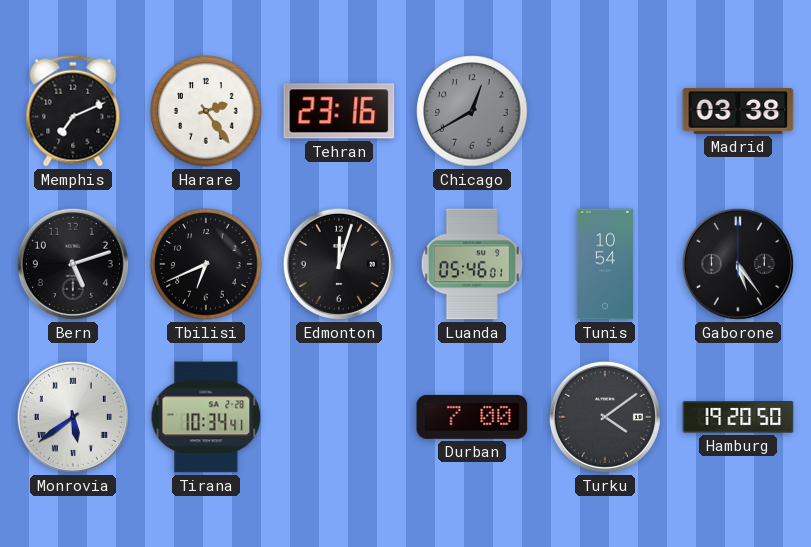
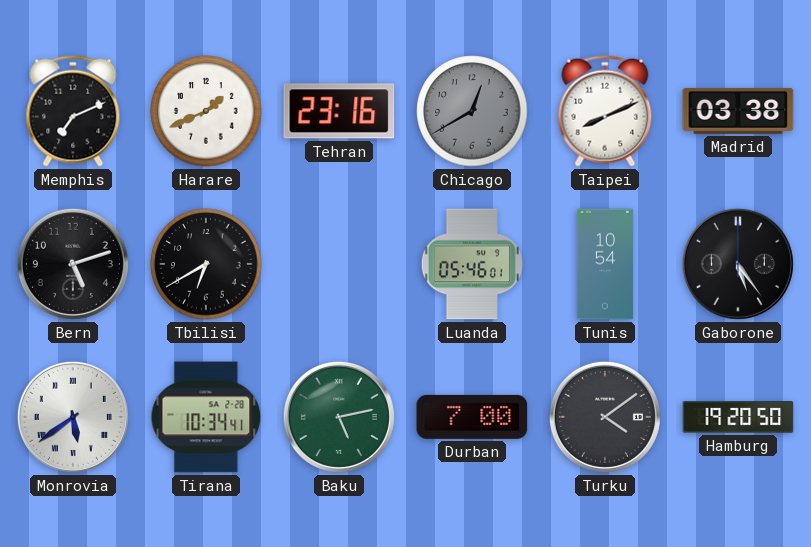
Harare: 2:24 -> 1:41 (206, 111)
Taipei: none -> 8:11 (605, 111)
Tbilisi: 6:41 -> 6:40 (206, 264)
Edmonton: 12:03 -> none (339, 264)
Baku: none -> 5:13 (339, 417)
